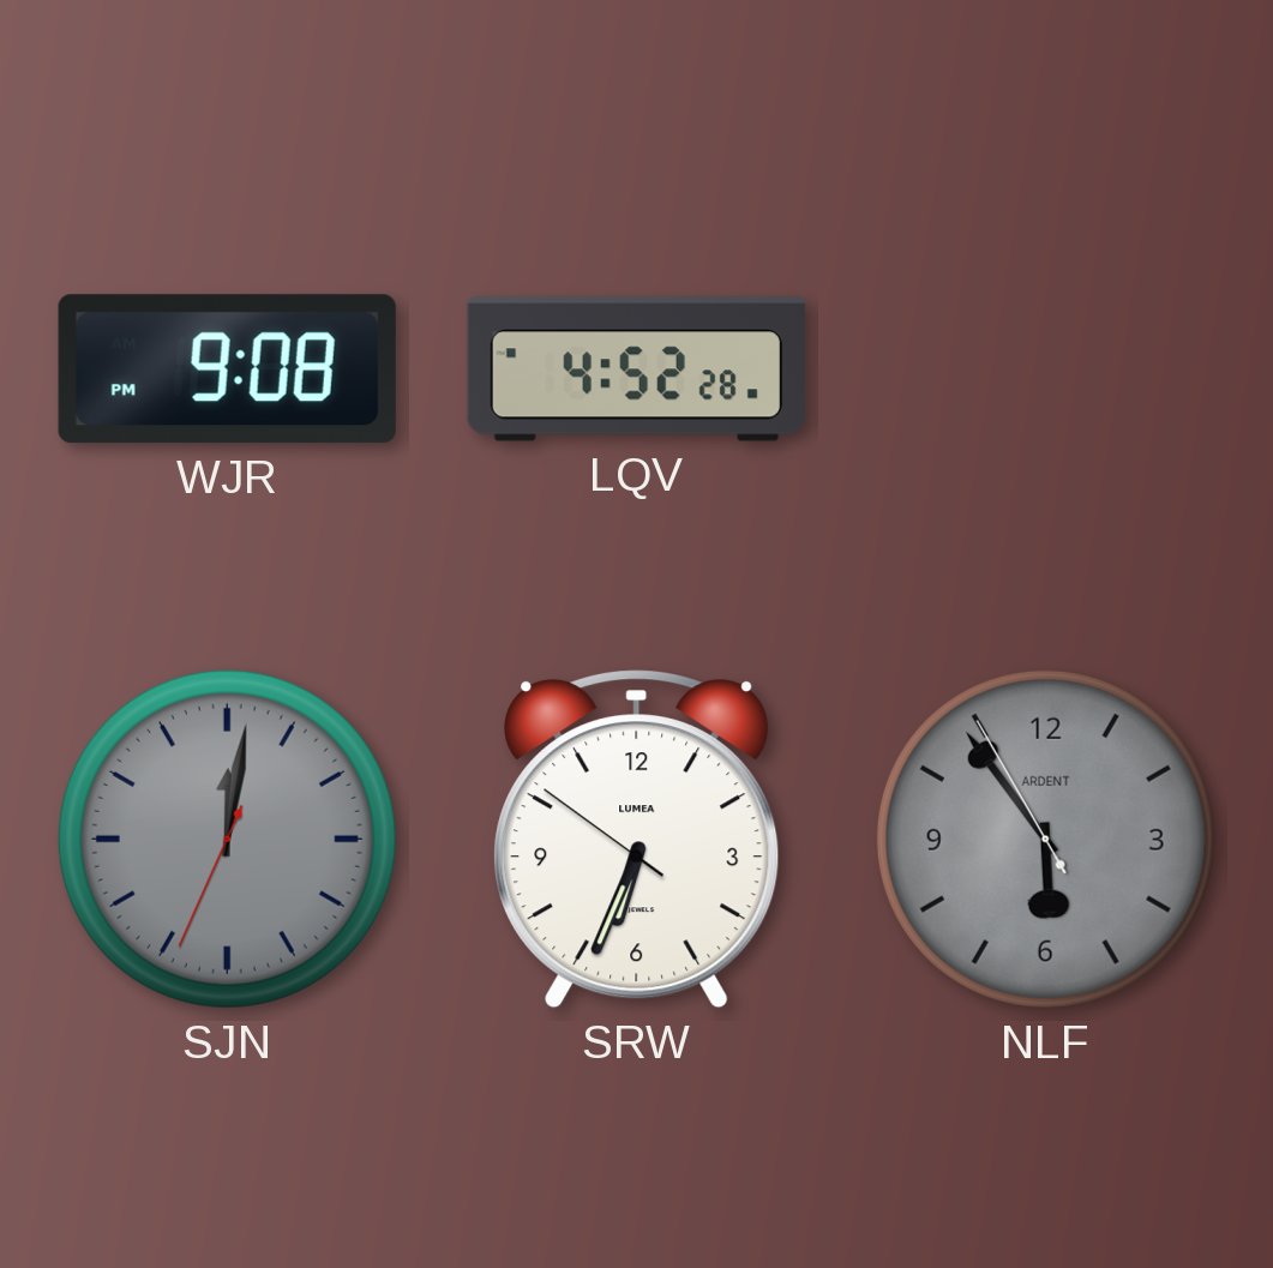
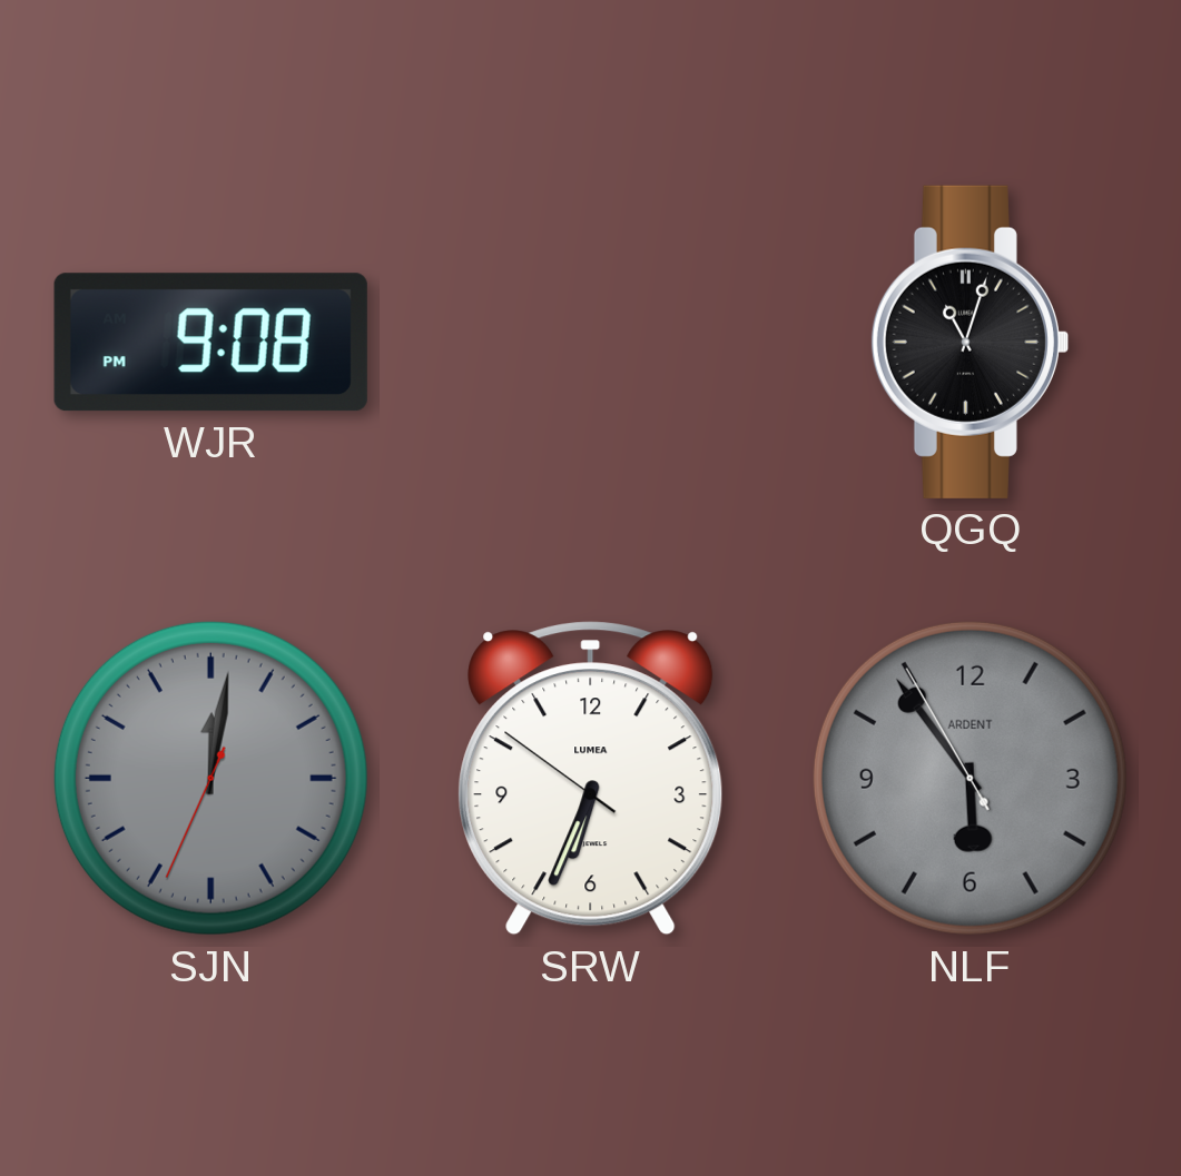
LQV: 4:52 -> none (636, 369)
QGQ: none -> 11:03 (970, 342)
